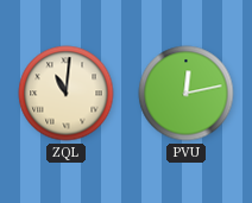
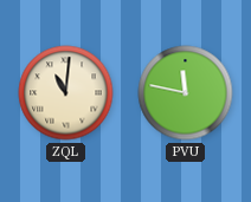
PVU: 12:13 -> 11:47 (186, 93)
